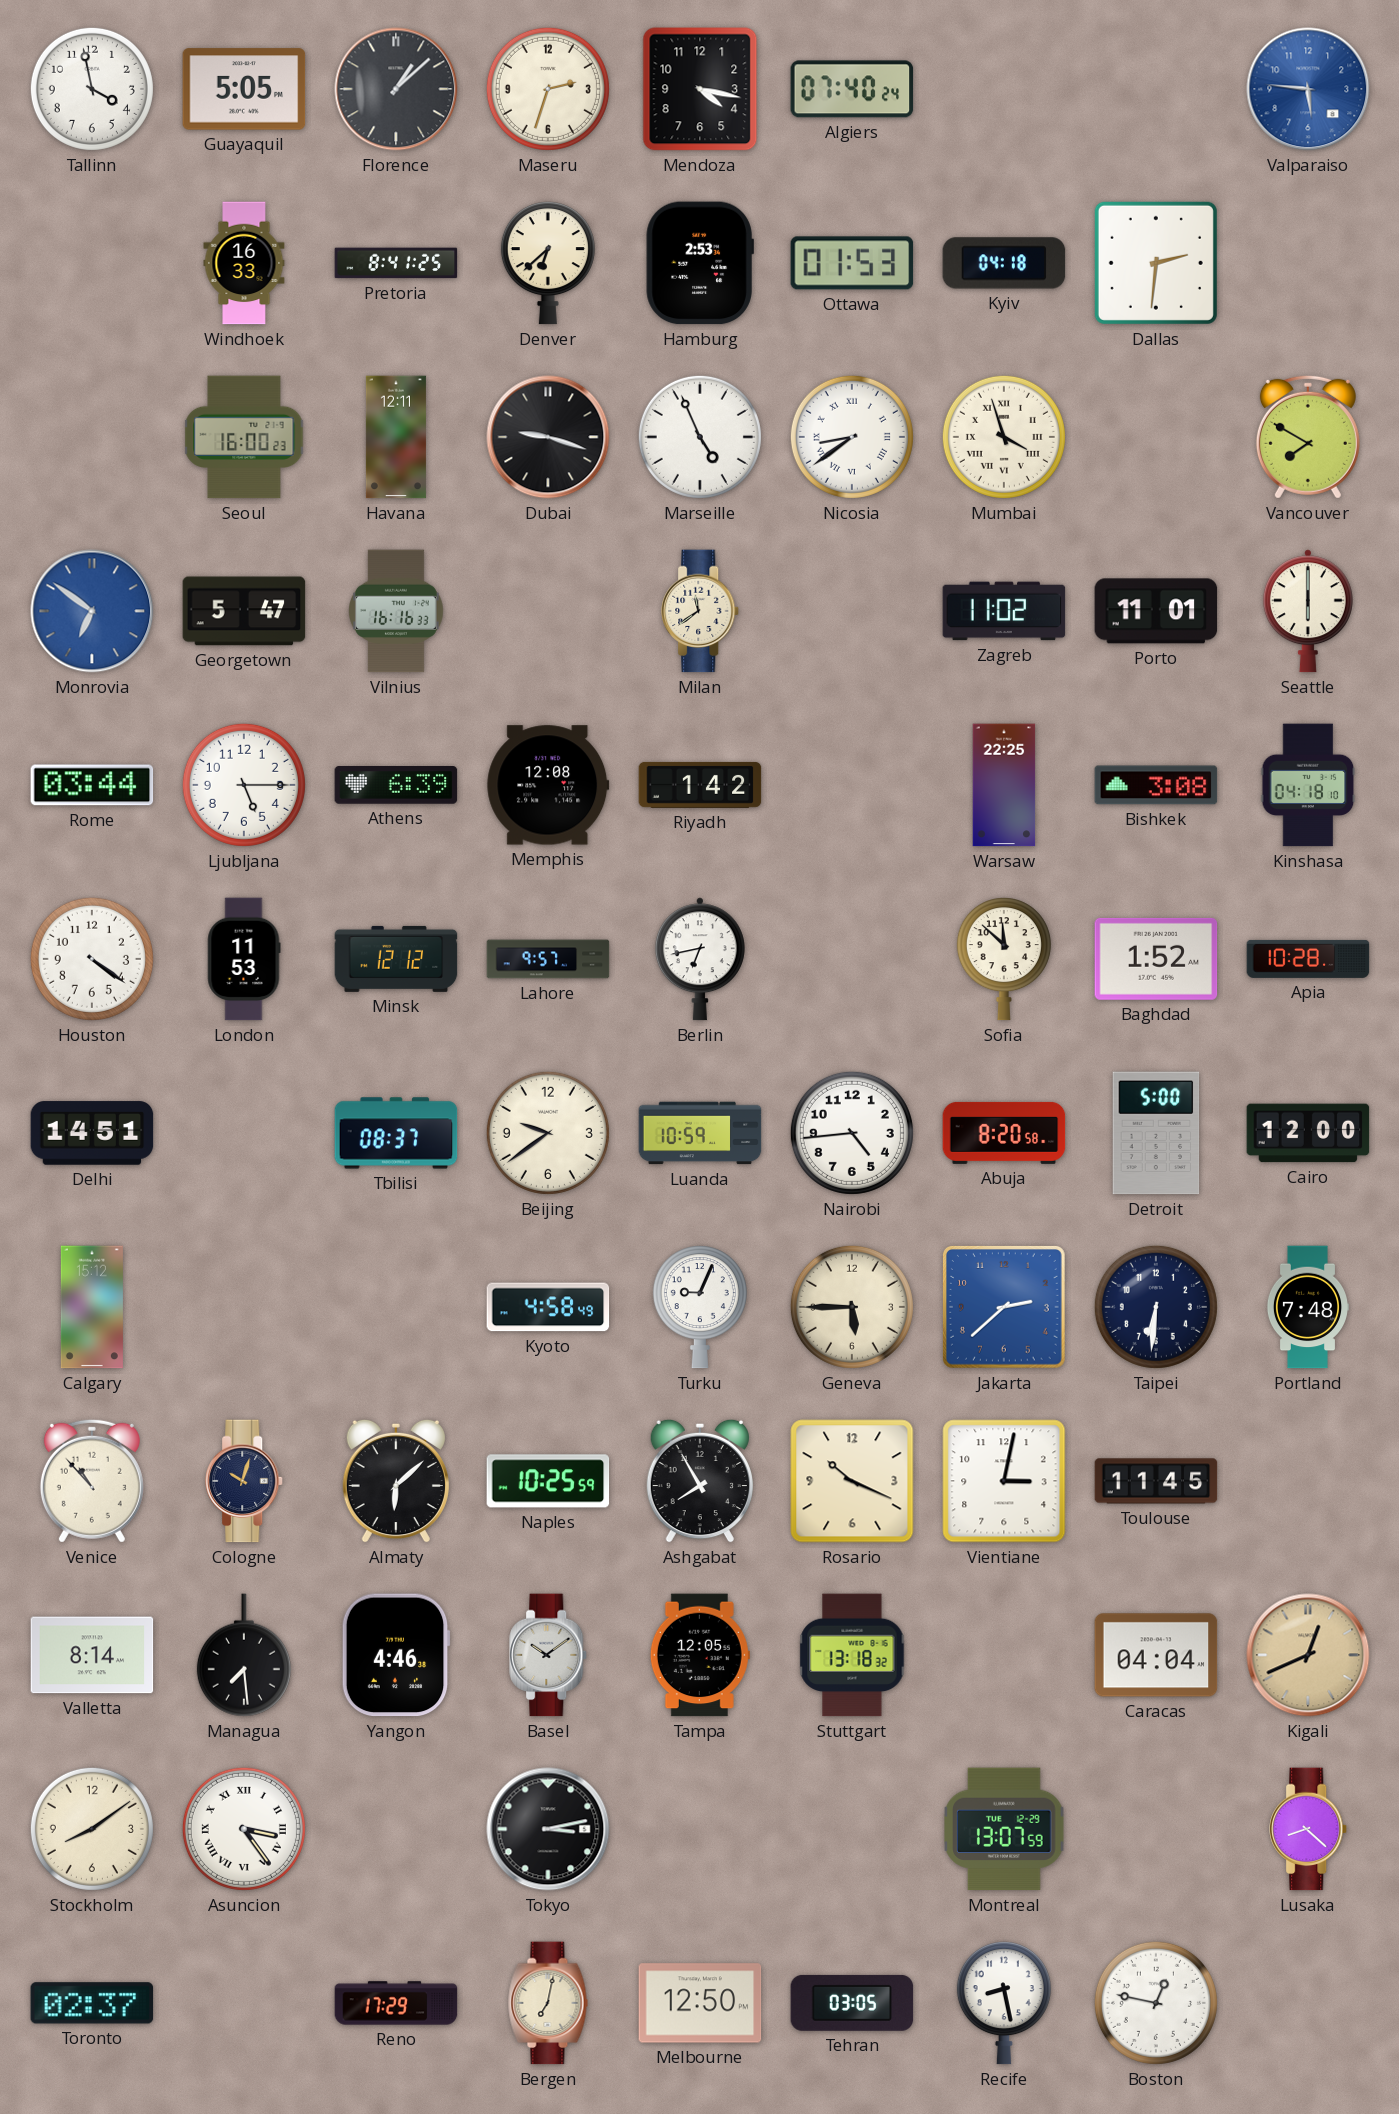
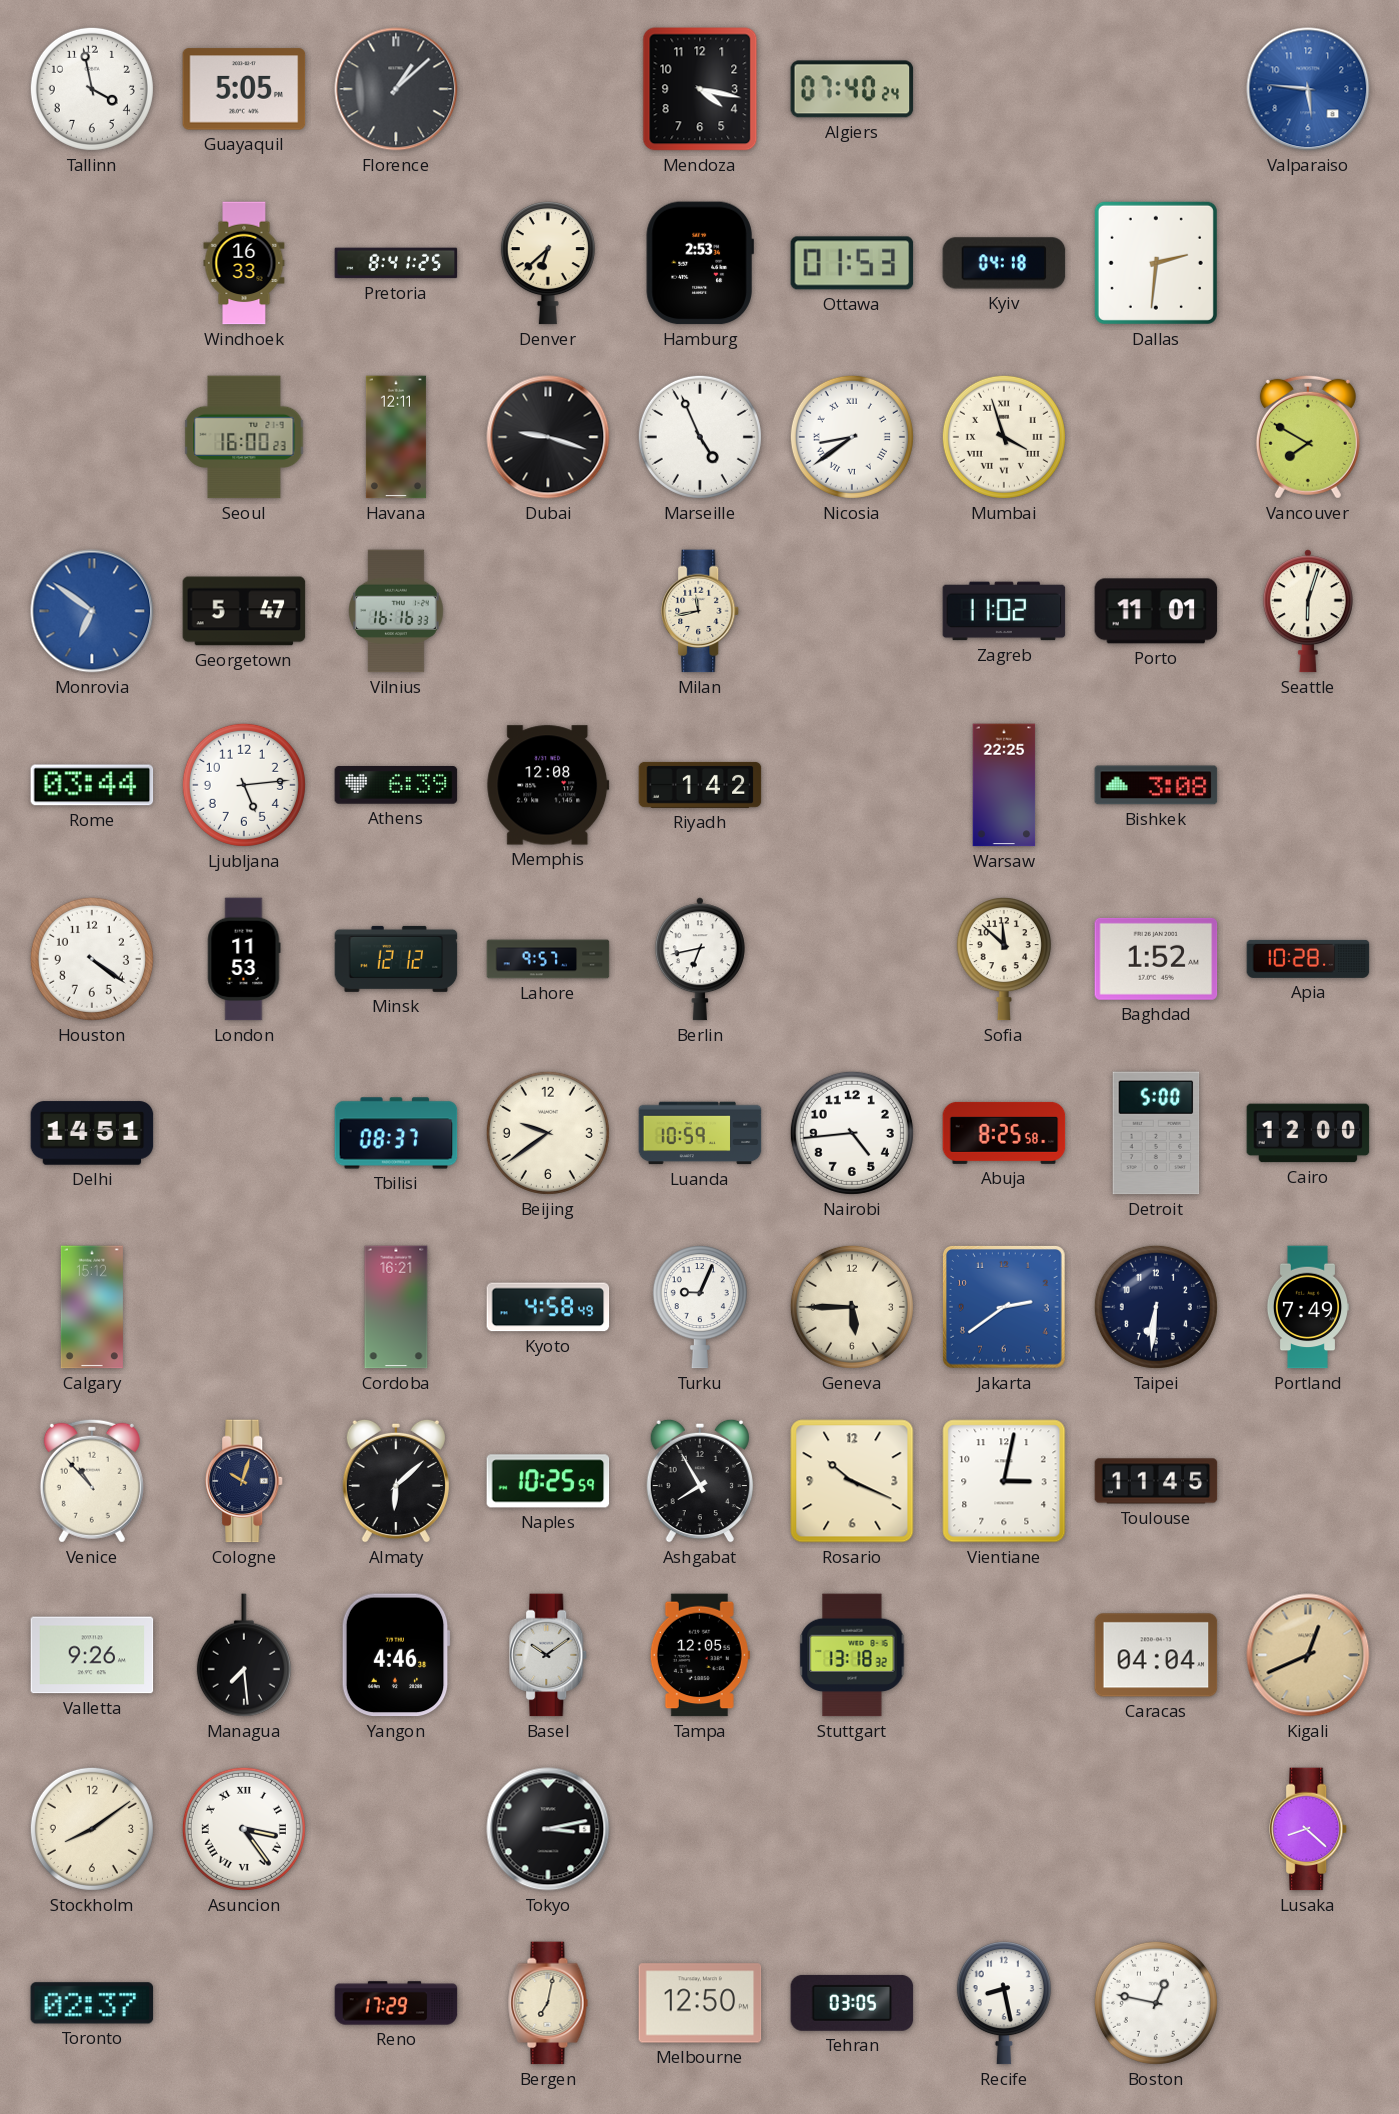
Maseru: 2:33 -> none (548, 89)
Milan: 11:39 -> 11:43 (701, 611)
Seattle: 6:00 -> 6:03 (1308, 611)
Ljubljana: 5:15 -> 5:14 (244, 785)
Kinshasa: 04:18 -> none (1308, 785)
Abuja: 8:20 -> 8:25 (1004, 1133)
Cordoba: none -> 16:21 (396, 1307)
Jakarta: 2:38 -> 2:39 (1004, 1307)
Portland: 7:48 -> 7:49 (1307, 1307)
Valletta: 8:14 -> 9:26 (92, 1655)
Montreal: 13:07 -> none (1005, 1829)
